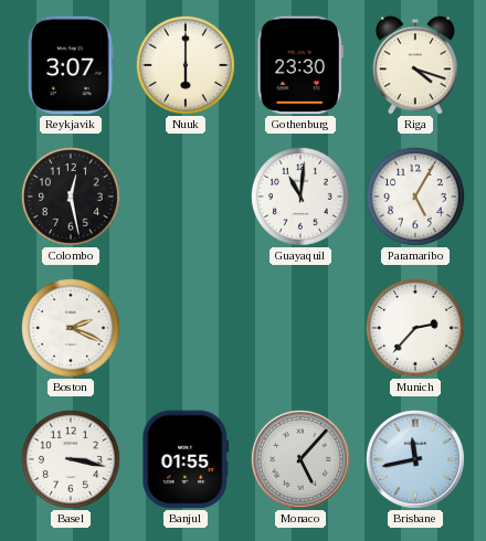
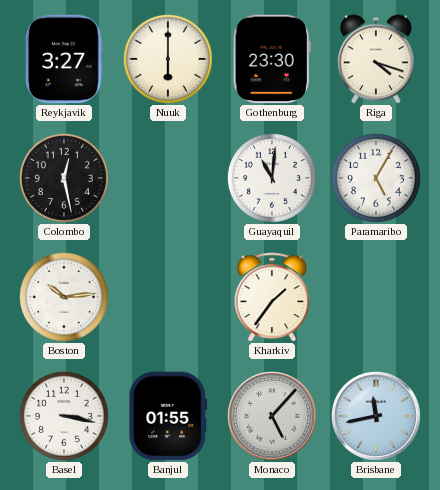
Reykjavik: 3:07 -> 3:27 (64, 59)
Boston: 2:19 -> 10:14 (64, 297)
Kharkiv: none -> 1:36 (272, 297)
Munich: 2:37 -> none (415, 328)
